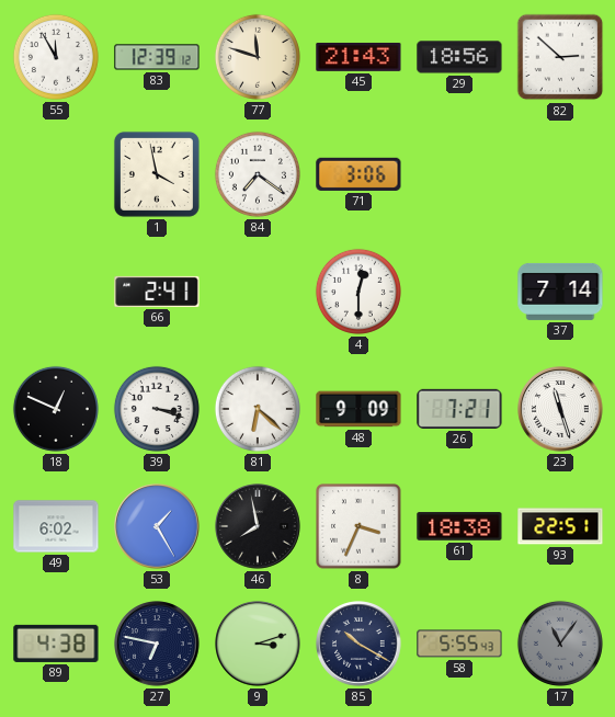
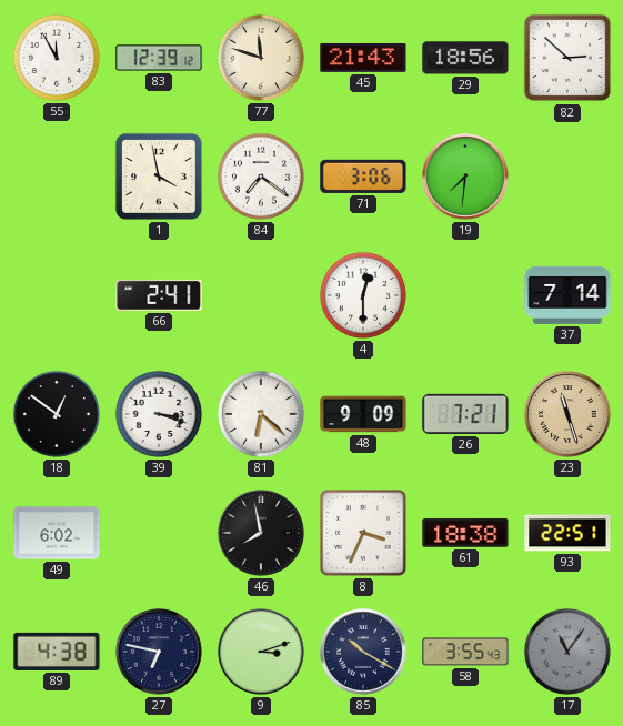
19: none -> 7:31 (465, 177)
18: 12:49 -> 12:51 (57, 414)
23 dial: white -> champagne (567, 414)
53: 1:25 -> none (157, 526)
58: 5:55 -> 3:55 (465, 652)
